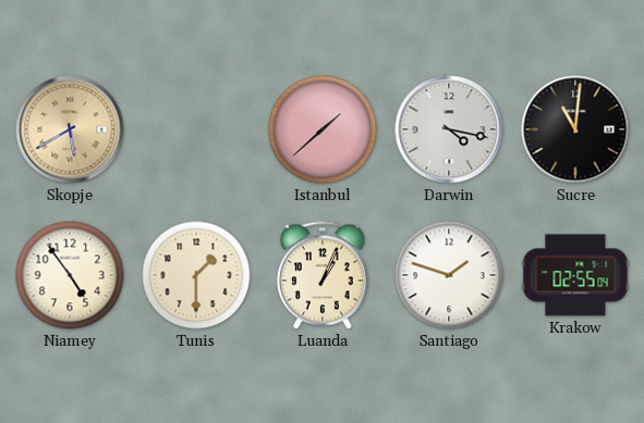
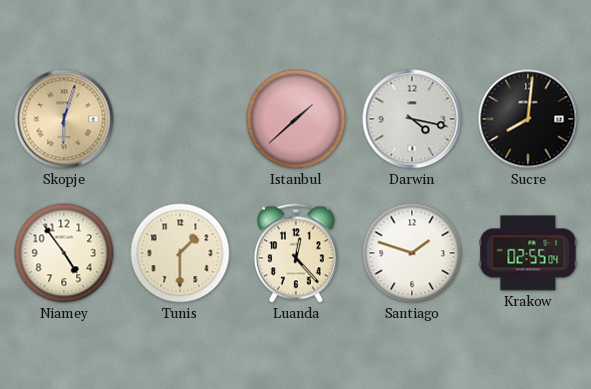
Skopje: 5:40 -> 6:03 (64, 119)
Sucre: 11:01 -> 8:01 (528, 119)
Luanda: 1:04 -> 12:23 (296, 253)
